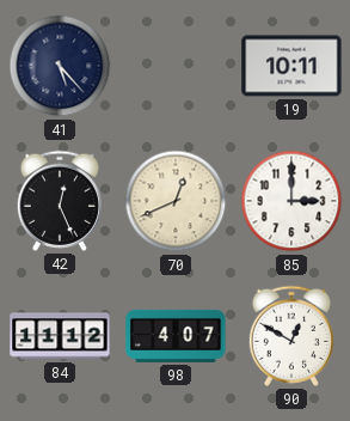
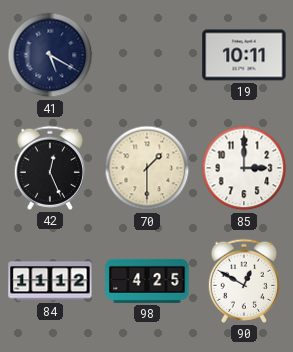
41: 5:23 -> 5:20 (50, 55)
70: 12:41 -> 1:30 (147, 168)
98: 4:07 -> 4:25 (147, 281)
